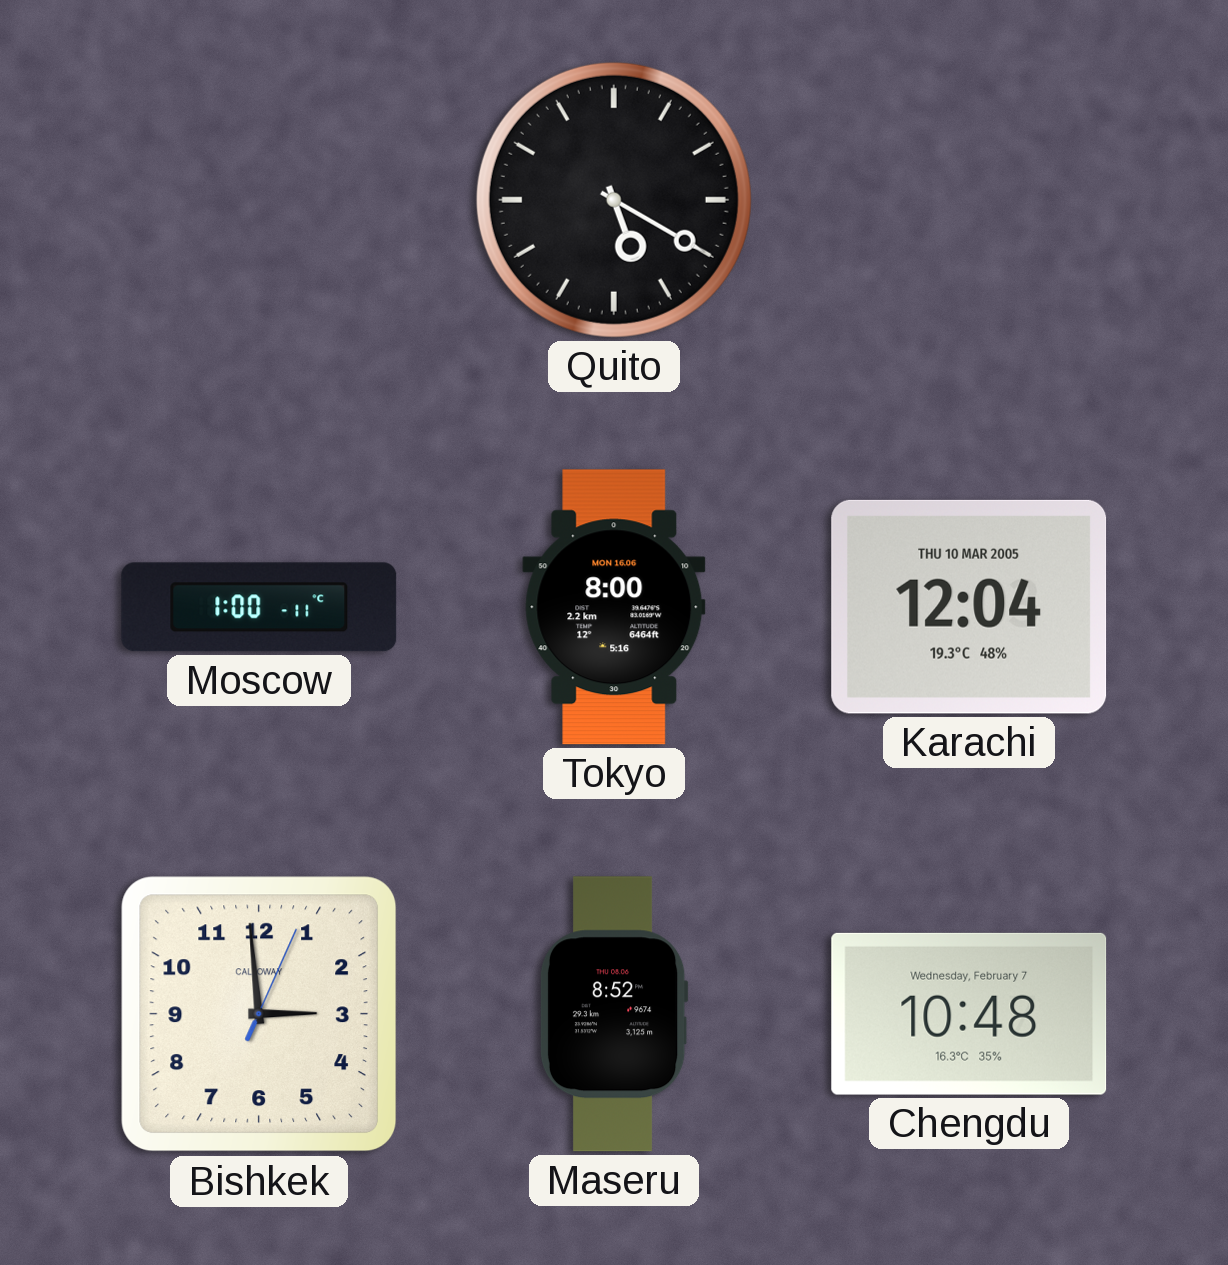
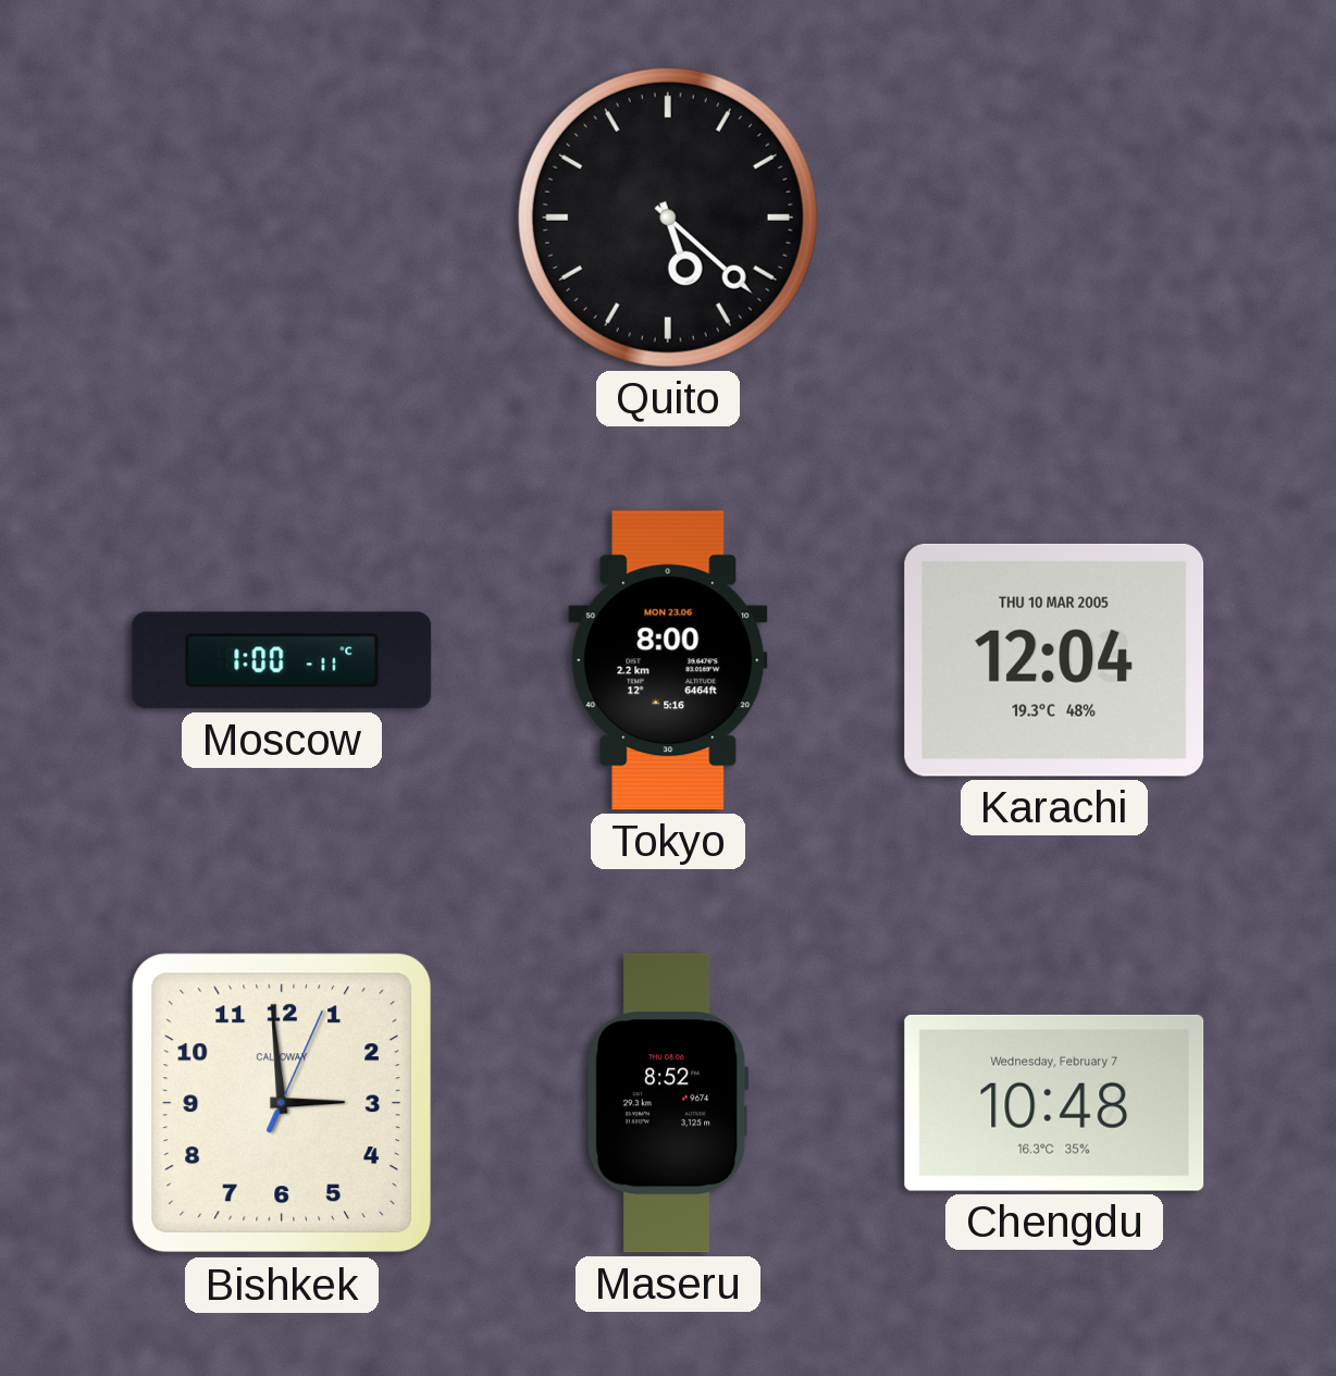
Quito: 5:20 -> 5:22 (668, 218)
Tokyo date: MON 16.06 -> MON 23.06 (668, 660)
